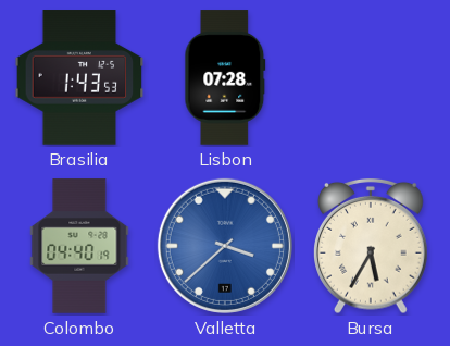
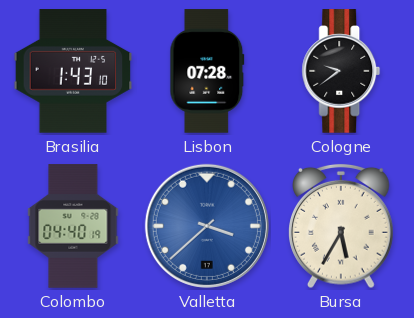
Brasilia: 1:43:53 -> 1:43:10 (73, 71)
Cologne: none -> 9:39 (341, 71)
